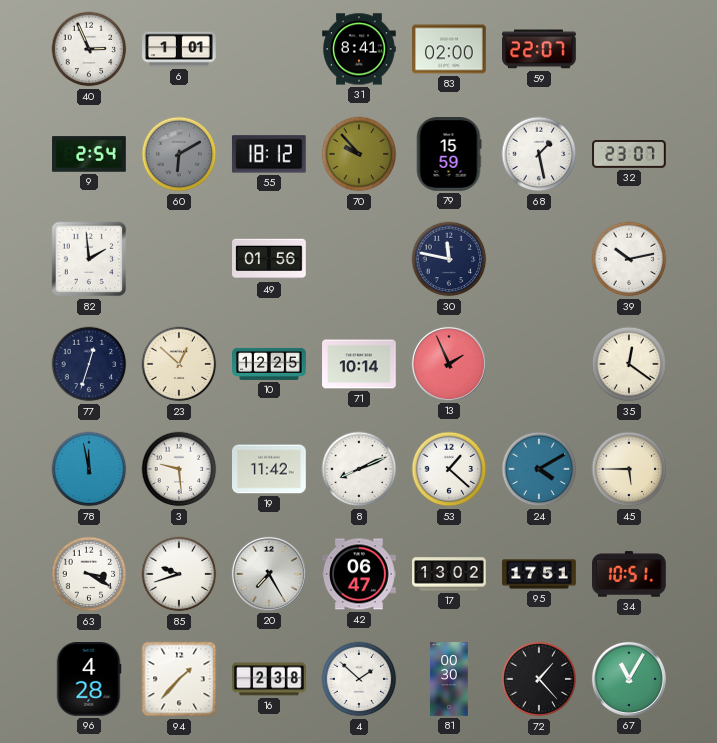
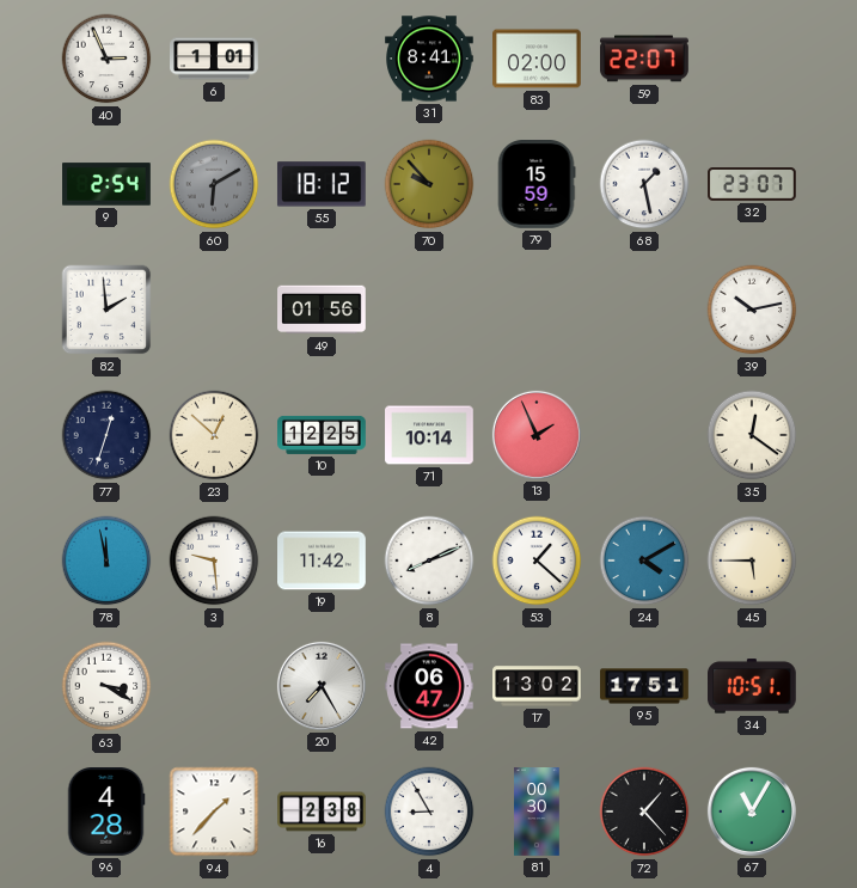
30: 11:47 -> none (449, 259)
85: 9:42 -> none (179, 574)
4: 1:52 -> 8:55 (429, 812)
